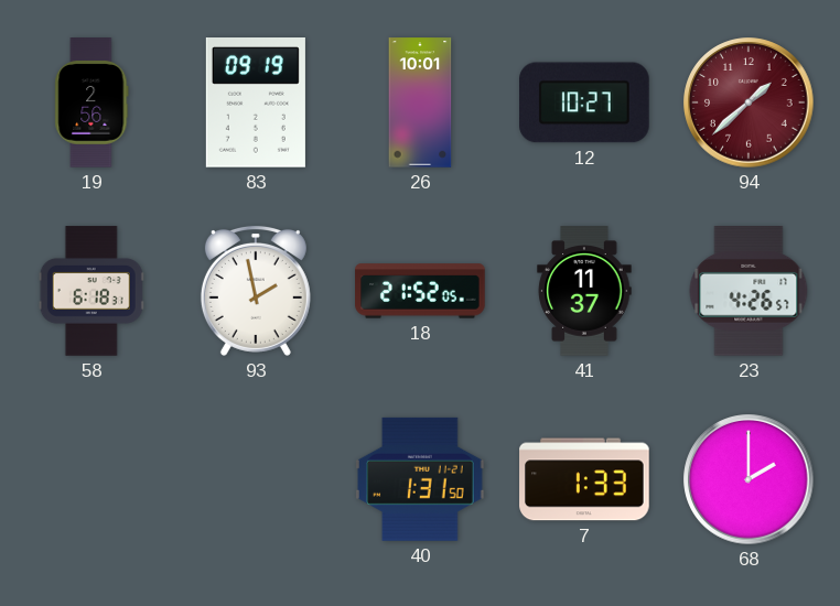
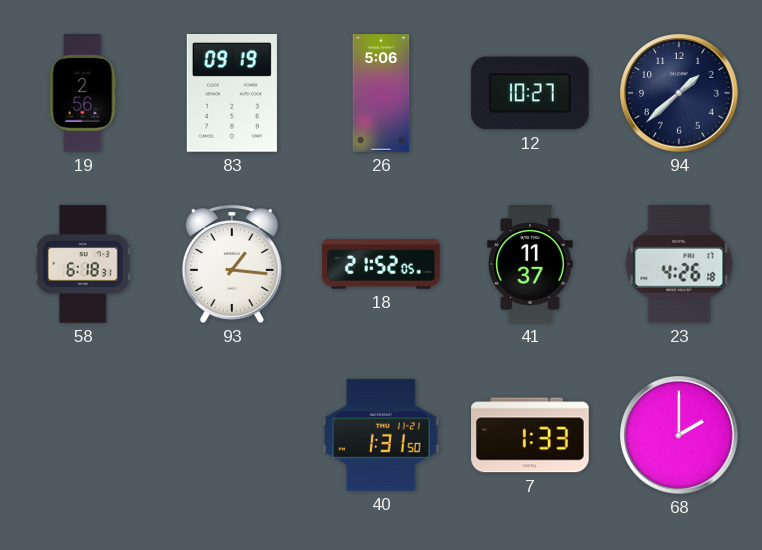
26: 10:01 -> 5:06 (381, 93)
94 dial: burgundy -> navy (679, 93)
93: 1:58 -> 1:16 (232, 264)
23: 4:26:57 -> 4:26:18 (679, 265)
